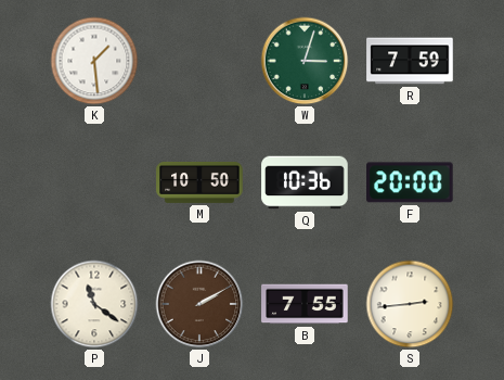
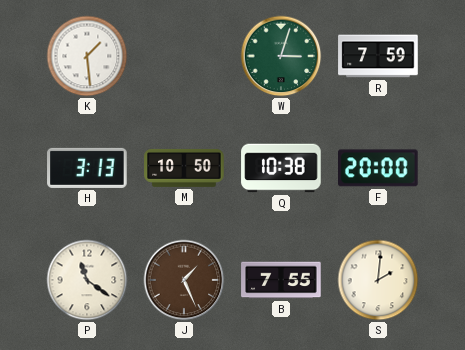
H: none -> 3:13 (87, 168)
Q: 10:36 -> 10:38 (281, 168)
J: 2:10 -> 1:26 (184, 280)
S: 2:44 -> 2:01 (378, 280)
